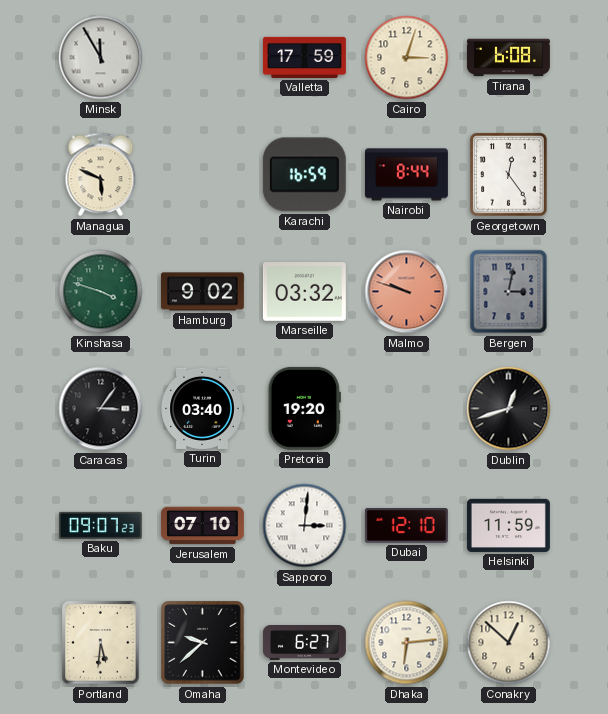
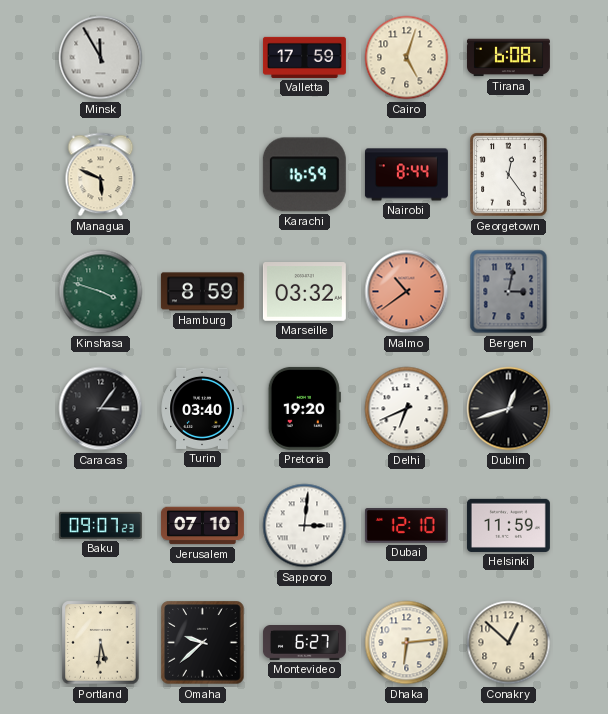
Cairo: 3:03 -> 5:03 (407, 58)
Hamburg: 9:02 -> 8:59 (202, 292)
Malmo: 9:48 -> 10:39 (407, 292)
Delhi: none -> 6:41 (407, 409)
